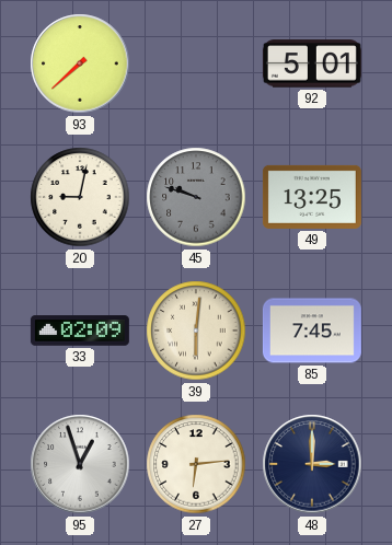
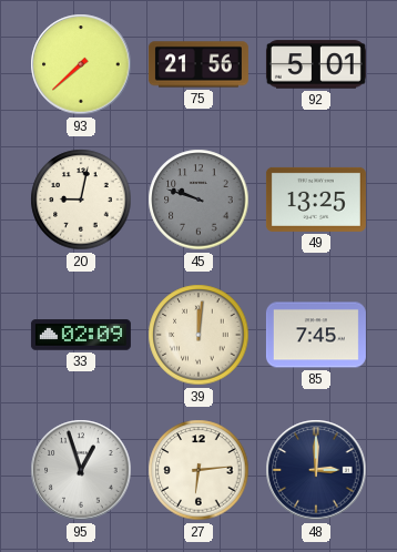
75: none -> 21:56 (198, 64)
39: 6:01 -> 12:01 (198, 335)
